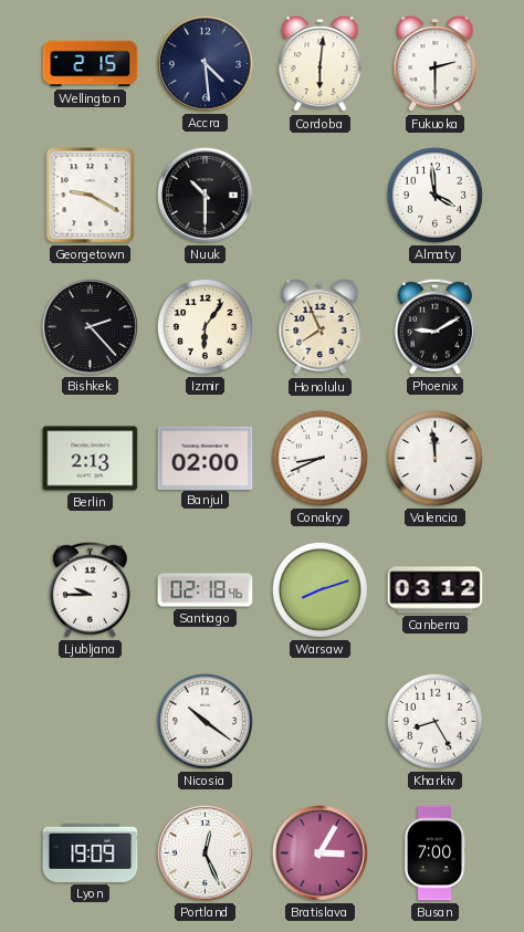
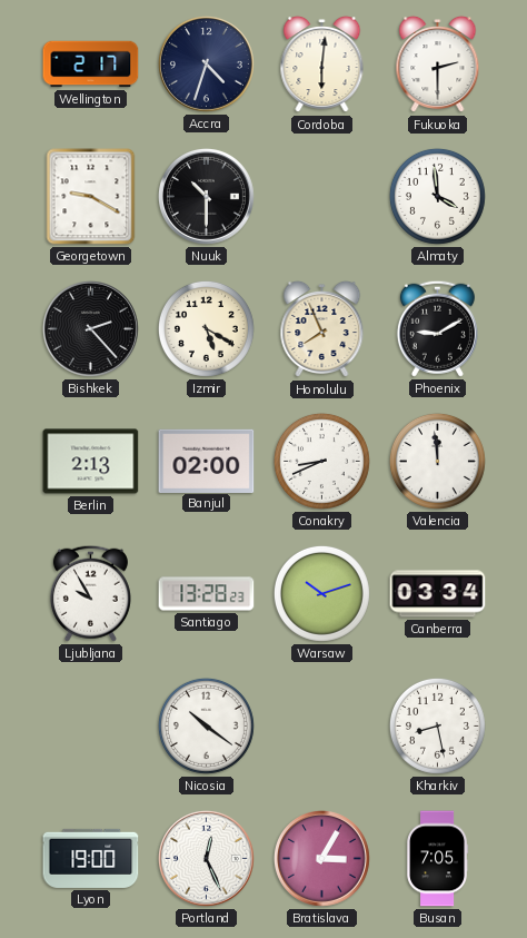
Wellington: 2:15 -> 2:17 (91, 65)
Accra: 4:29 -> 4:33 (206, 63)
Izmir: 6:06 -> 5:20 (206, 328)
Ljubljana: 9:45 -> 9:55 (90, 593)
Santiago: 02:18 -> 13:28 (207, 594)
Warsaw: 8:12 -> 10:12 (321, 593)
Canberra: 03:12 -> 03:34 (438, 594)
Kharkiv: 8:25 -> 8:28 (437, 725)
Lyon: 19:09 -> 19:00 (91, 858)
Busan: 7:00 -> 7:05 (438, 859)
